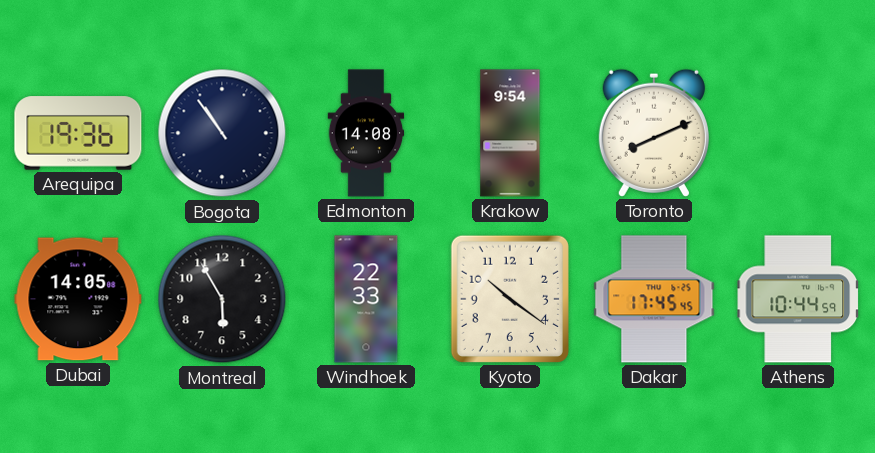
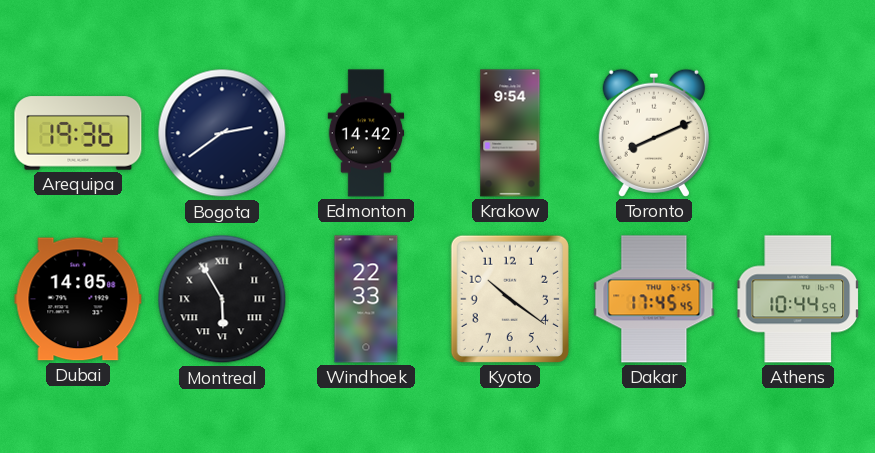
Bogota: 10:54 -> 2:39 (222, 133)
Edmonton: 14:08 -> 14:42 (366, 133)
Montreal numerals: Arabic -> Roman (222, 299)
